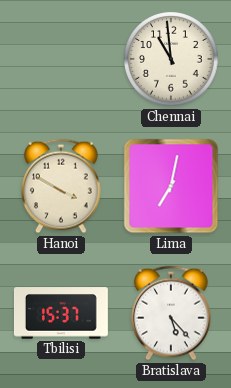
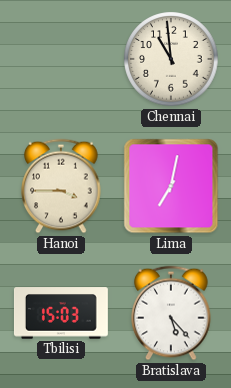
Hanoi: 3:50 -> 3:45 (61, 186)
Tbilisi: 15:37 -> 15:03 (61, 313)
